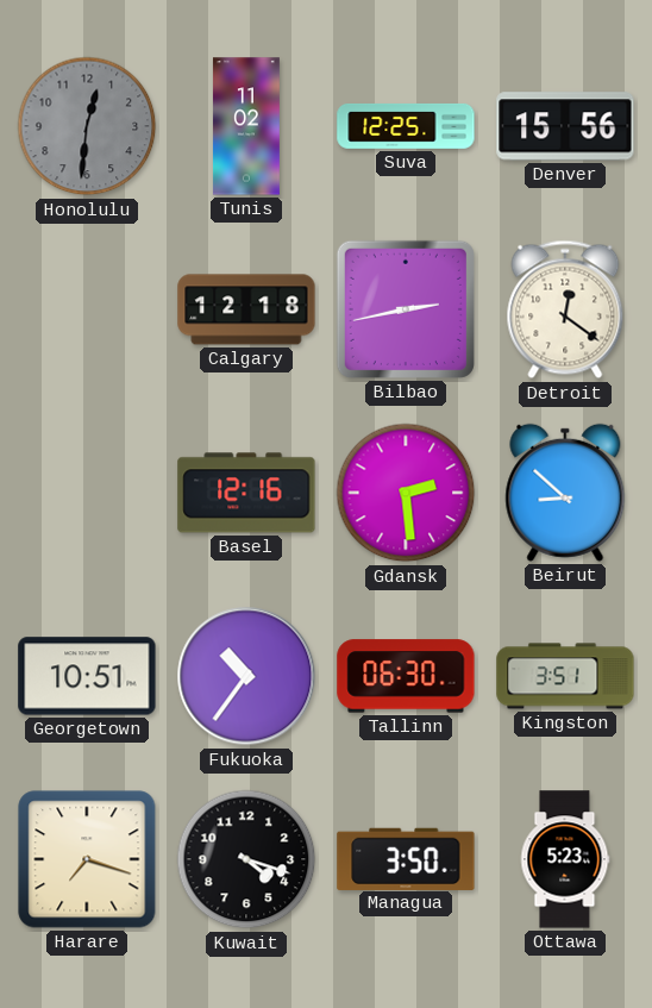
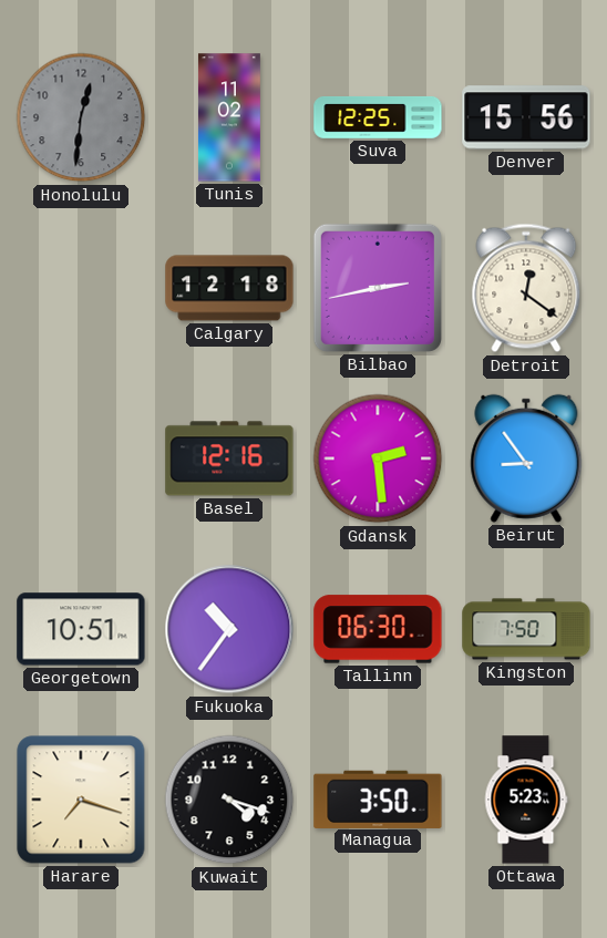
Beirut: 8:52 -> 8:54 (526, 458)
Kingston: 3:51 -> 7:50 (526, 629)
